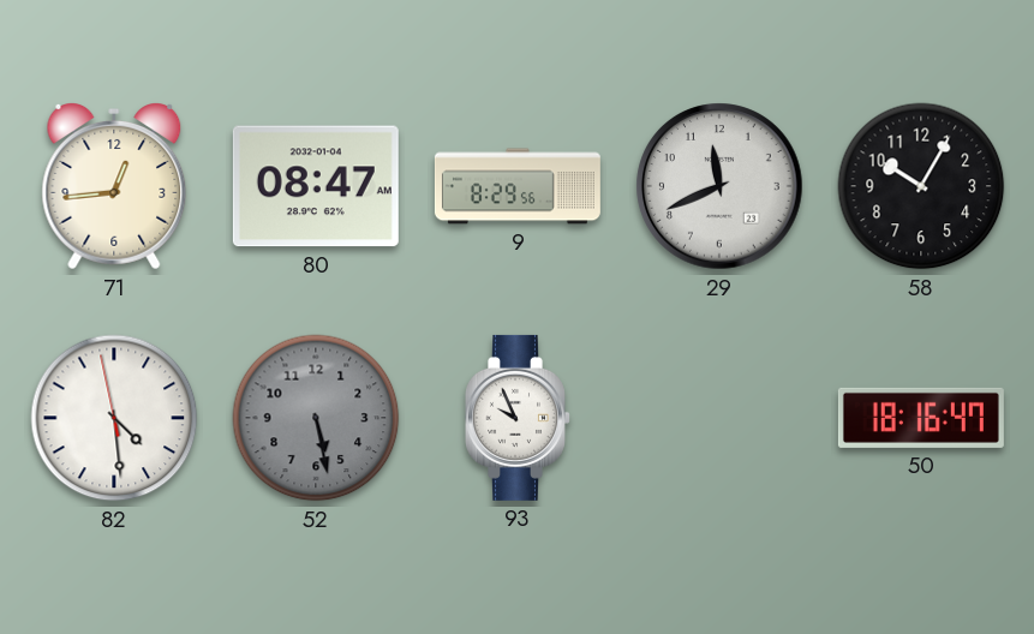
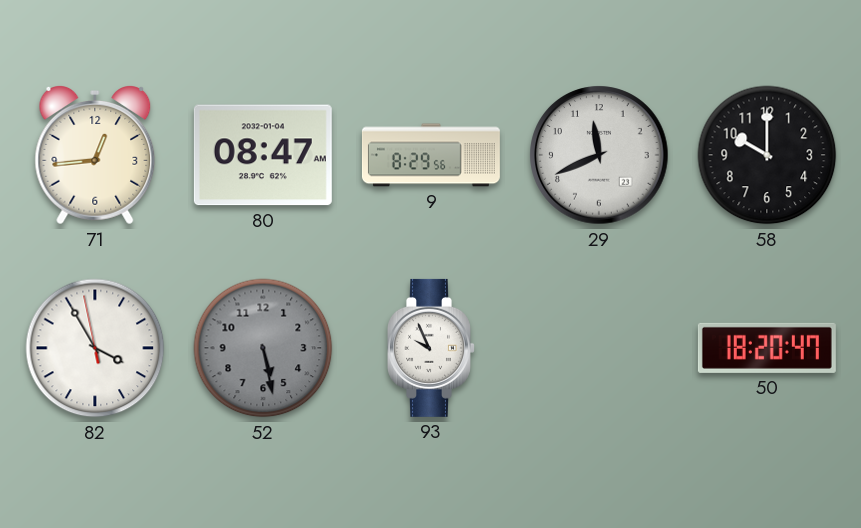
58: 10:05 -> 10:00 (767, 155)
82: 4:28 -> 3:54 (95, 348)
50: 18:16 -> 18:20 (767, 348)
